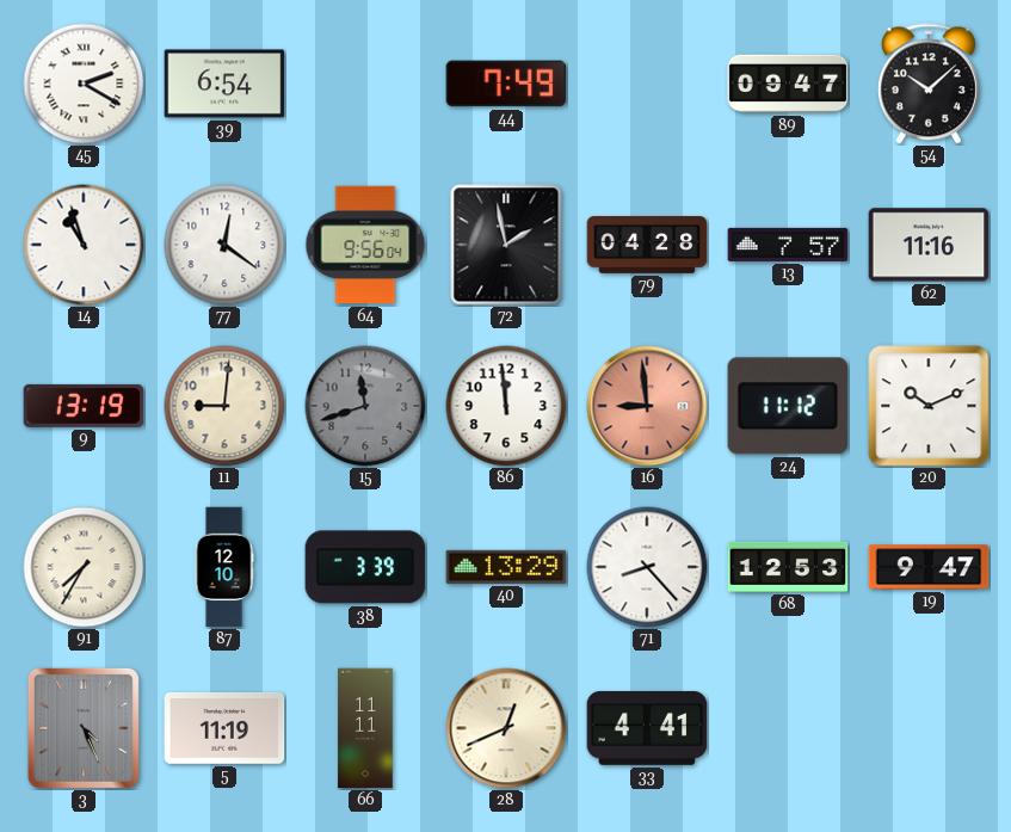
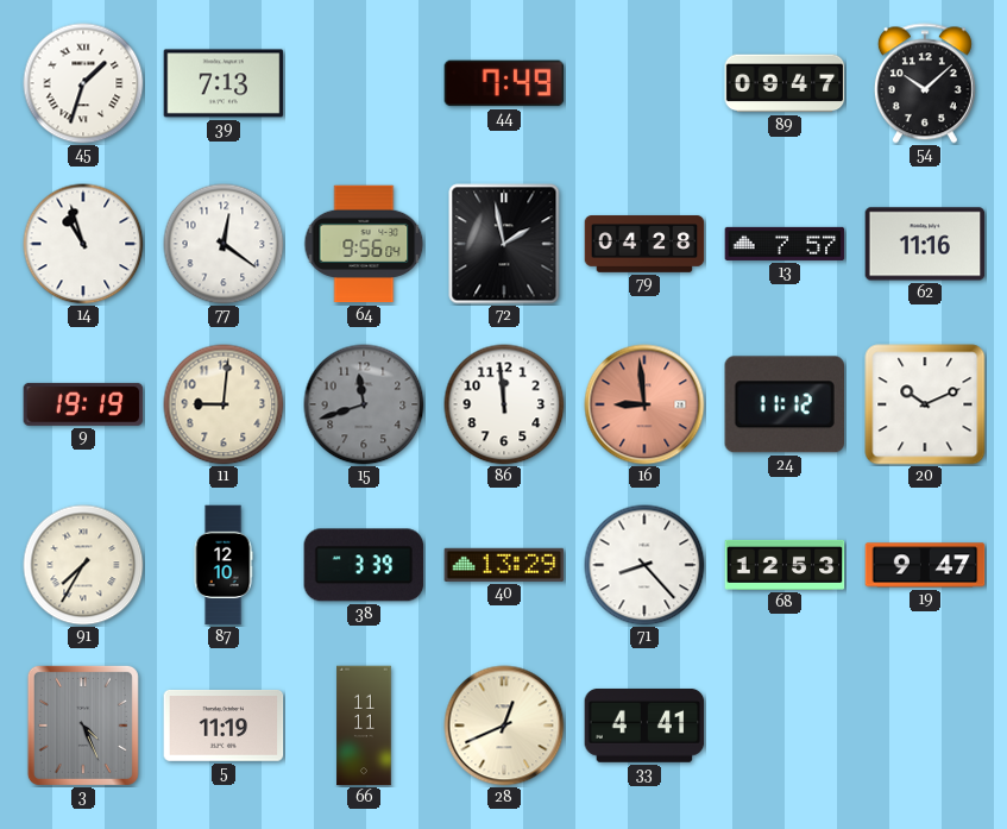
45: 2:20 -> 1:33 (83, 83)
39: 6:54 -> 7:13 (224, 83)
9: 13:19 -> 19:19 (83, 404)
